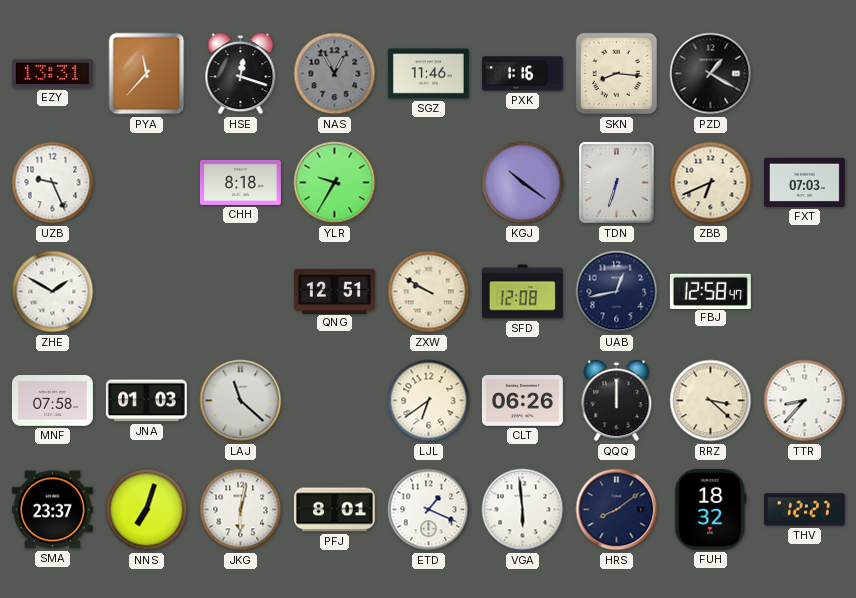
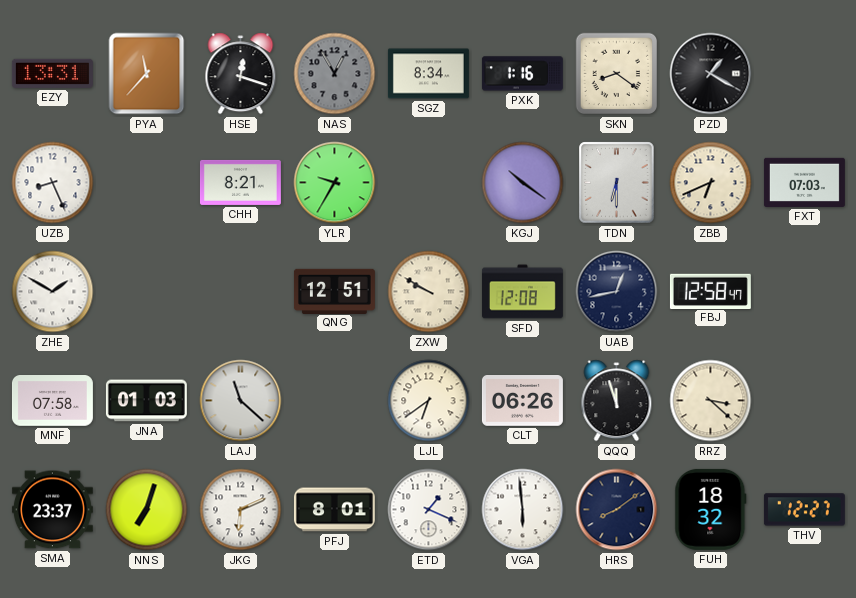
SGZ: 11:46 -> 8:34 (428, 74)
SKN: 8:16 -> 8:21 (617, 74)
UZB: 9:26 -> 8:26 (53, 183)
CHH: 8:18 -> 8:21 (240, 182)
TDN: 6:33 -> 6:30 (617, 183)
QQQ: 12:00 -> 11:57 (617, 401)
TTR: 8:37 -> none (805, 401)
JKG: 6:02 -> 6:11 (241, 510)
